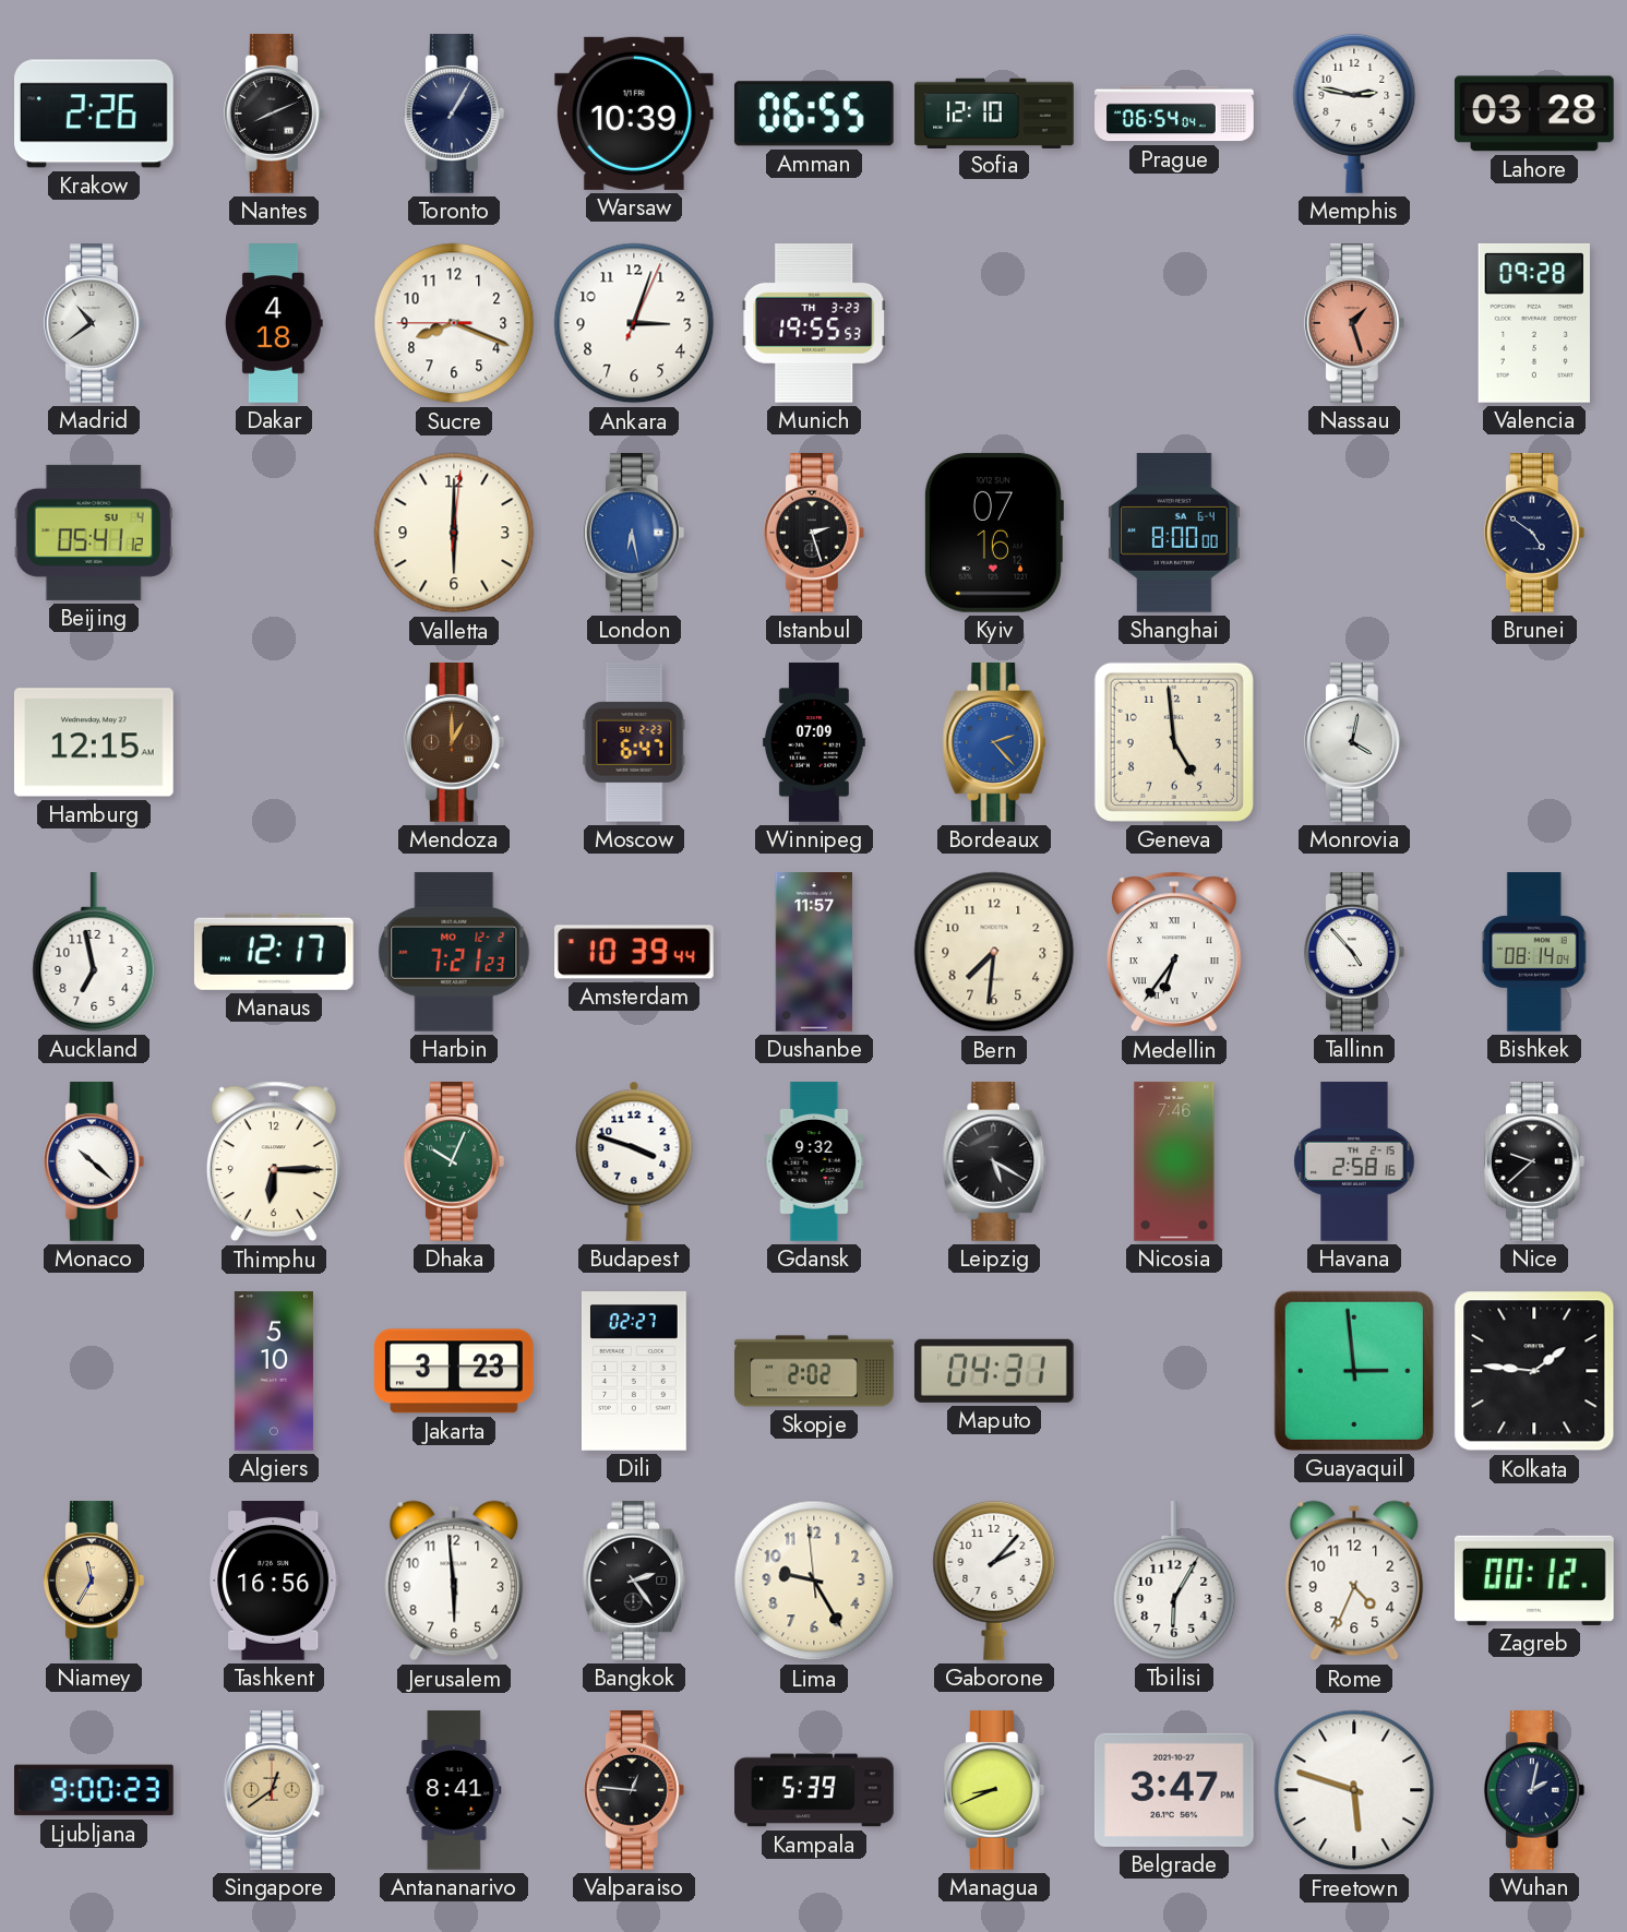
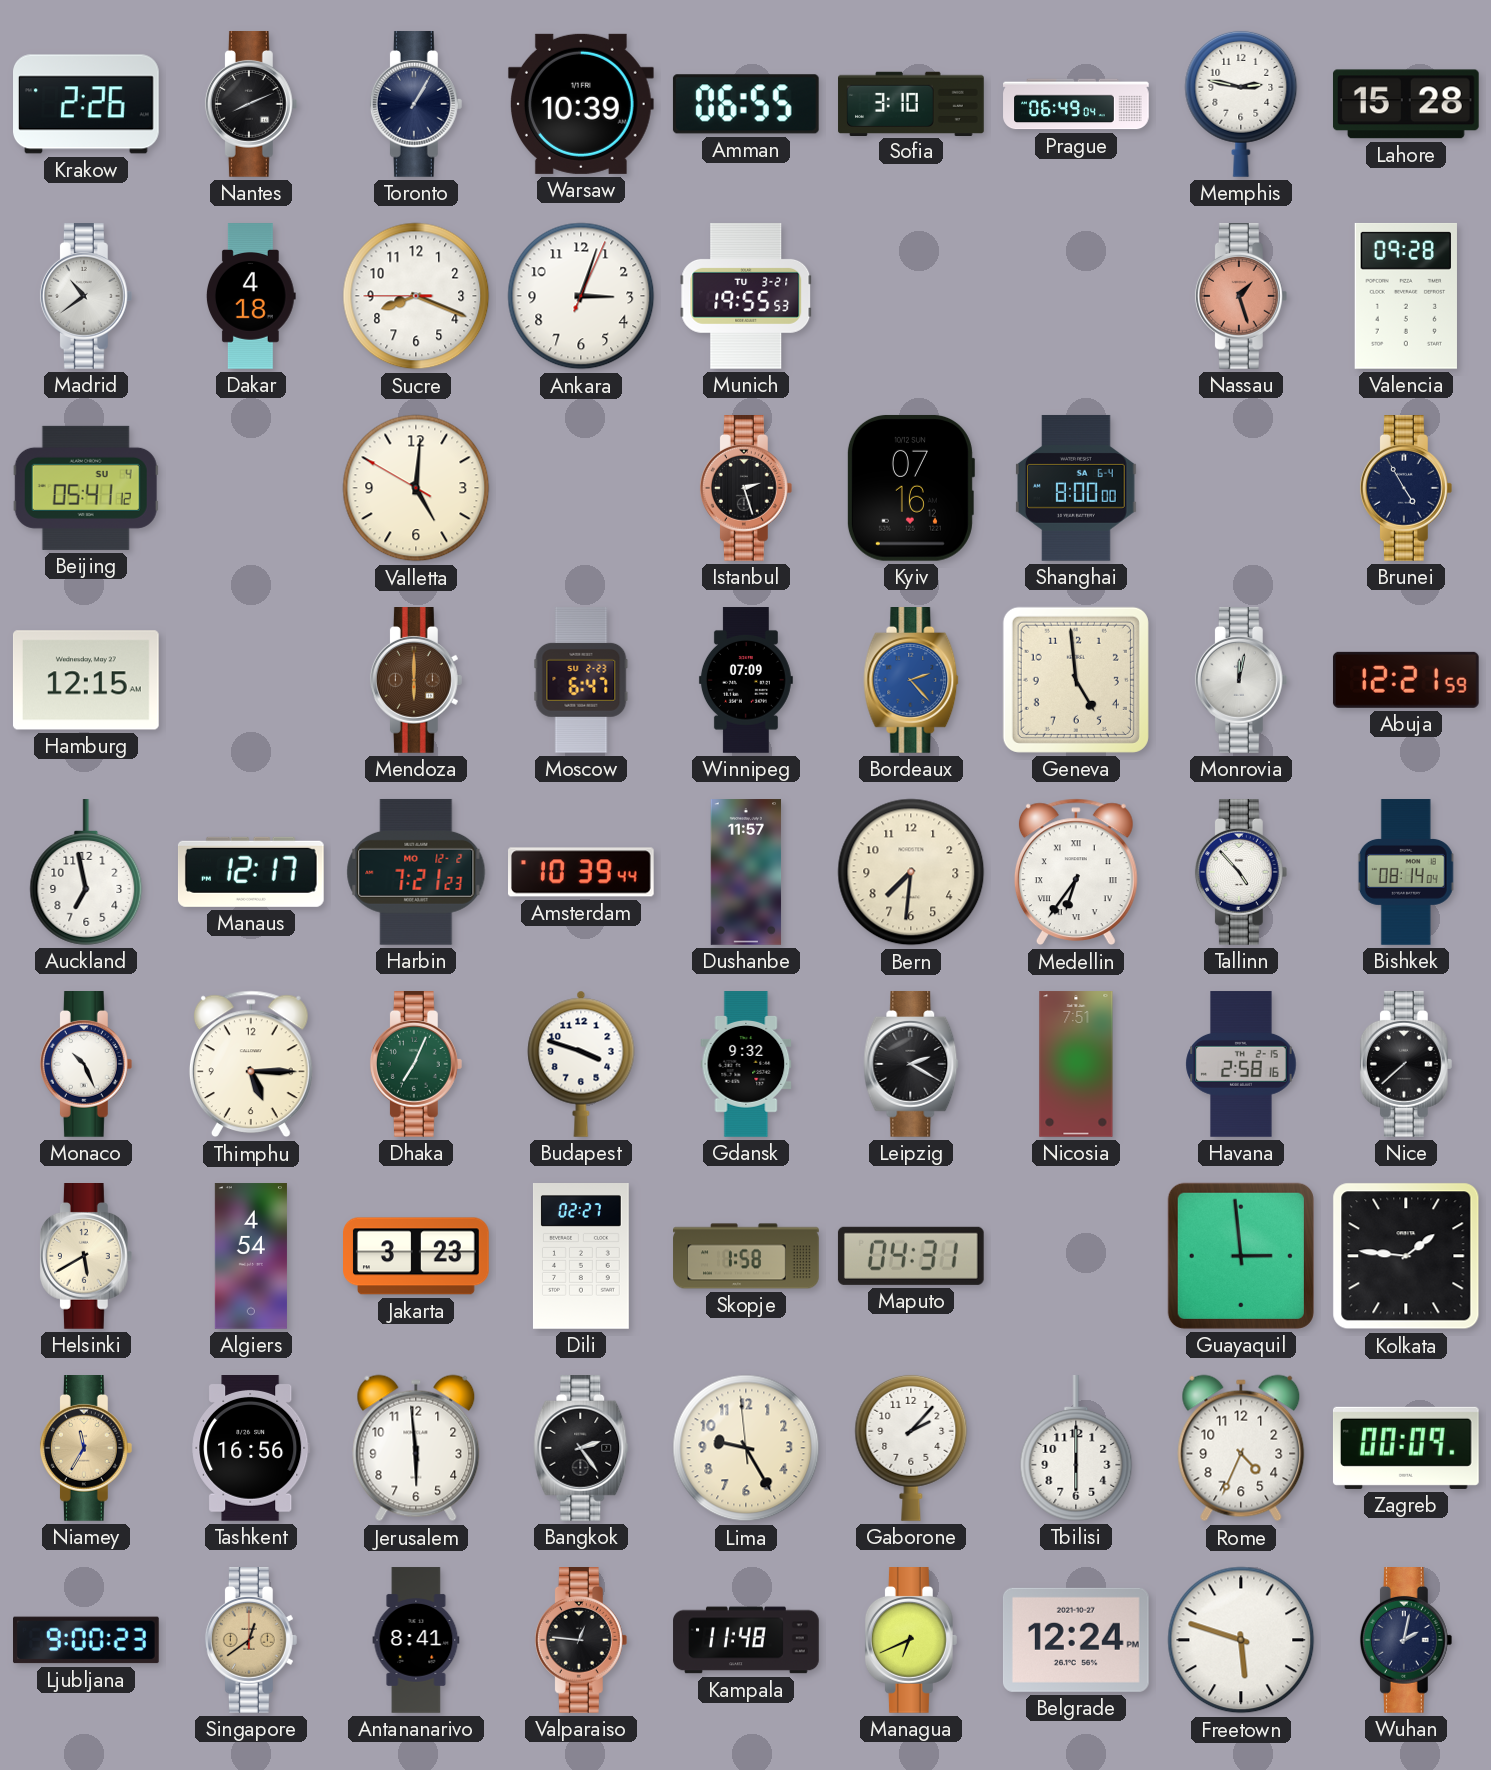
Sofia: 12:10 -> 3:10 (911, 103)
Prague: 06:54 -> 06:49 (1076, 104)
Lahore: 03:28 -> 15:28 (1406, 104)
Munich date: TH 3-23 -> TU 3-21 (746, 297)
Valletta: 6:00 -> 5:00 (416, 488)
London: 6:28 -> none (634, 534)
Brunei: 4:51 -> 4:55 (1406, 489)
Mendoza: 1:00 -> 6:00 (416, 681)
Monrovia: 4:02 -> 12:02 (1241, 681)
Abuja: none -> 12:21 (1406, 680)
Monaco: 10:22 -> 10:26 (86, 1065)
Thimphu: 6:15 -> 5:15 (251, 1064)
Dhaka: 10:04 -> 7:04 (416, 1065)
Leipzig: 5:20 -> 2:20 (911, 1065)
Nicosia: 7:46 -> 7:51 (1076, 1064)
Nice: 9:38 -> 7:38 (1406, 1065)
Helsinki: none -> 5:40 (86, 1257)
Algiers: 5:10 -> 4:54 (251, 1256)
Skopje: 2:02 -> 1:58 (746, 1256)
Tbilisi: 6:05 -> 6:00 (1076, 1449)
Zagreb: 00:12 -> 00:09 (1406, 1448)
Kampala: 5:39 -> 11:48 (746, 1640)
Managua: 8:41 -> 6:41 (911, 1641)
Belgrade: 3:47 -> 12:24 (1076, 1640)
